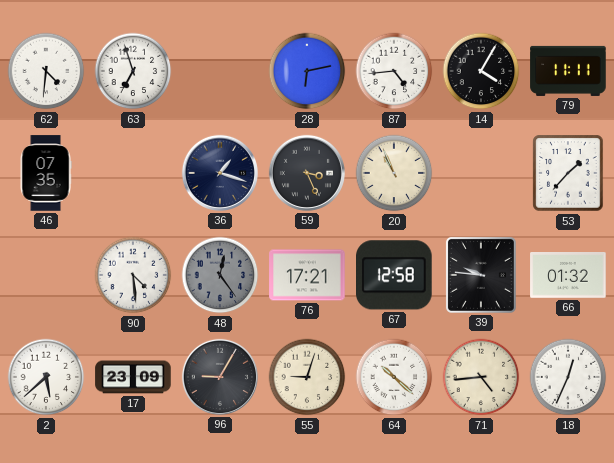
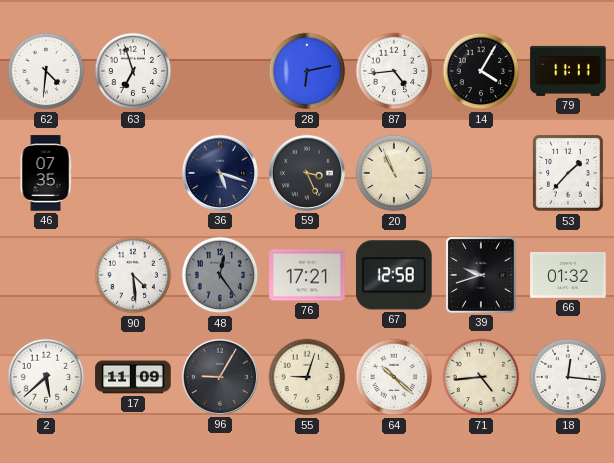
36: 1:18 -> 5:18 (220, 173)
39: 9:46 -> 9:42 (481, 275)
17: 23:09 -> 11:09 (133, 377)
18: 12:34 -> 12:16 (568, 377)
